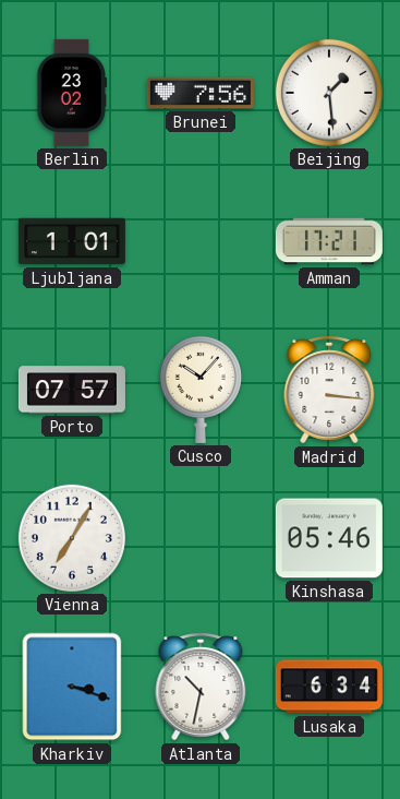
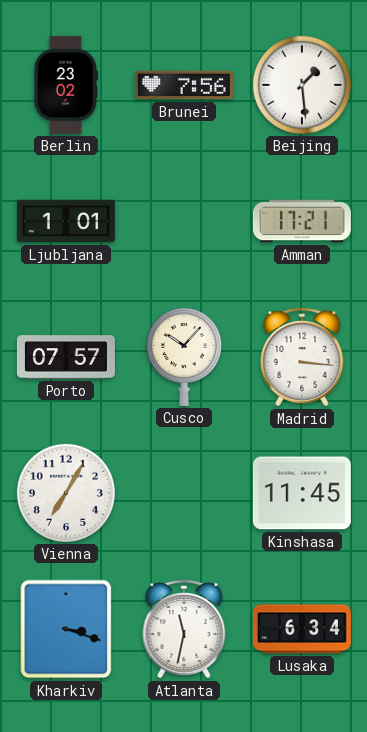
Kinshasa: 05:46 -> 11:45 (302, 493)
Atlanta: 10:32 -> 11:32 (184, 629)
